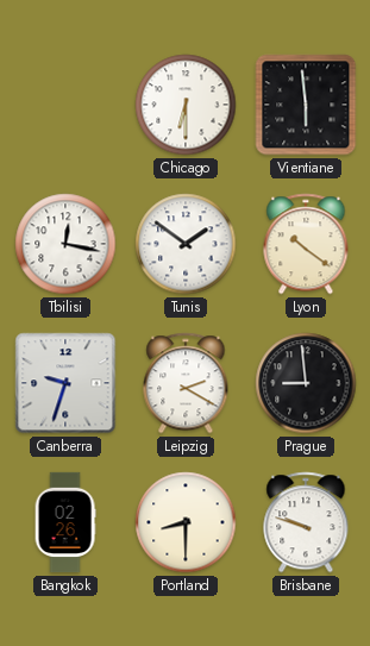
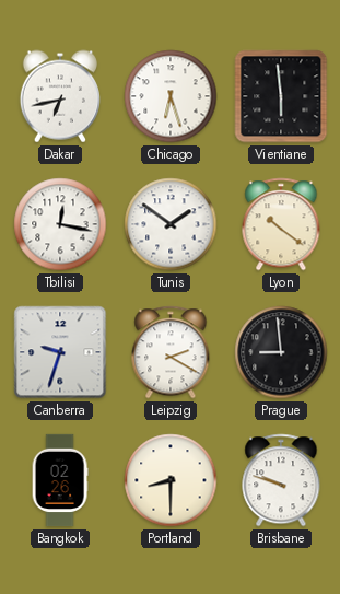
Dakar: none -> 6:43 (60, 96)
Chicago: 6:30 -> 6:27 (171, 96)
